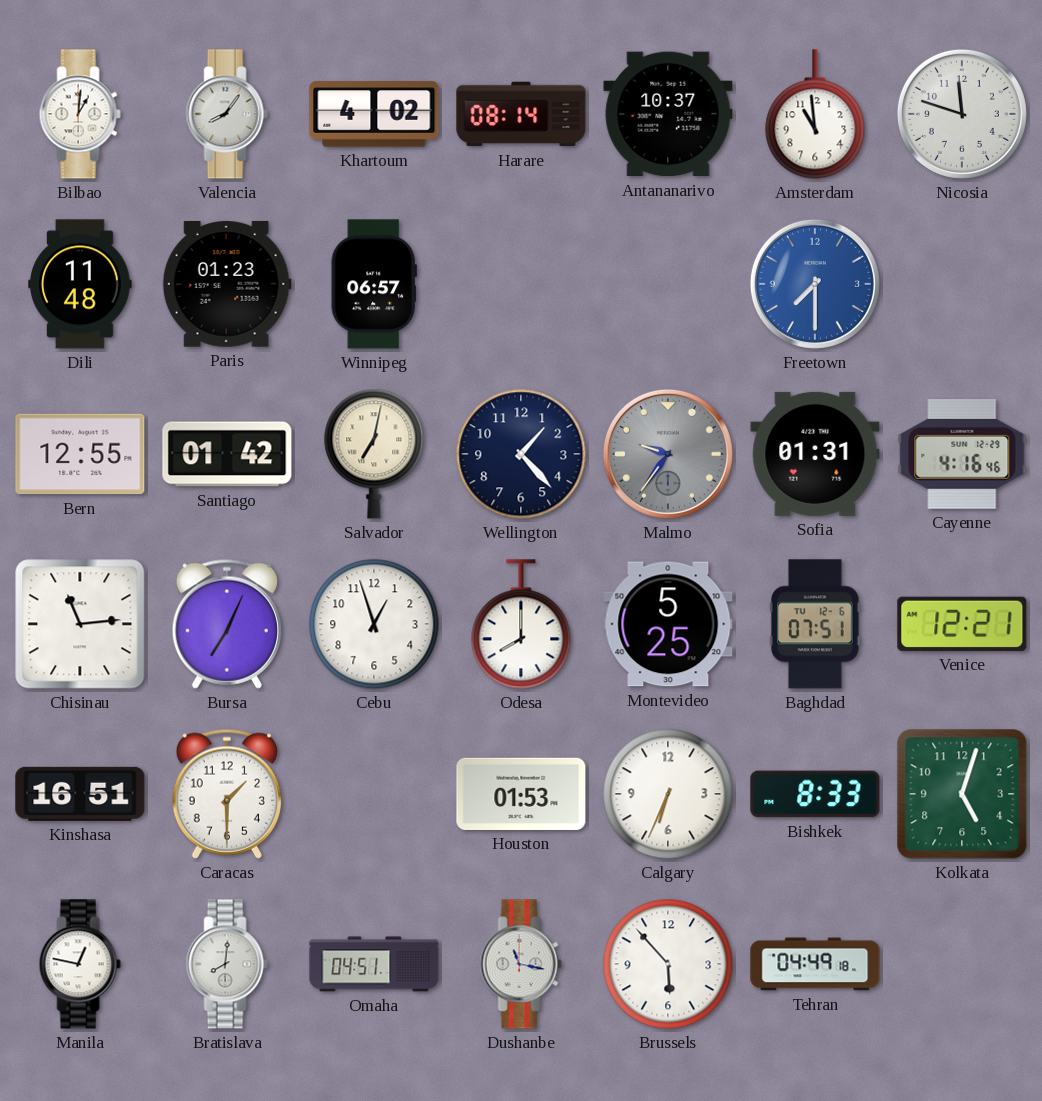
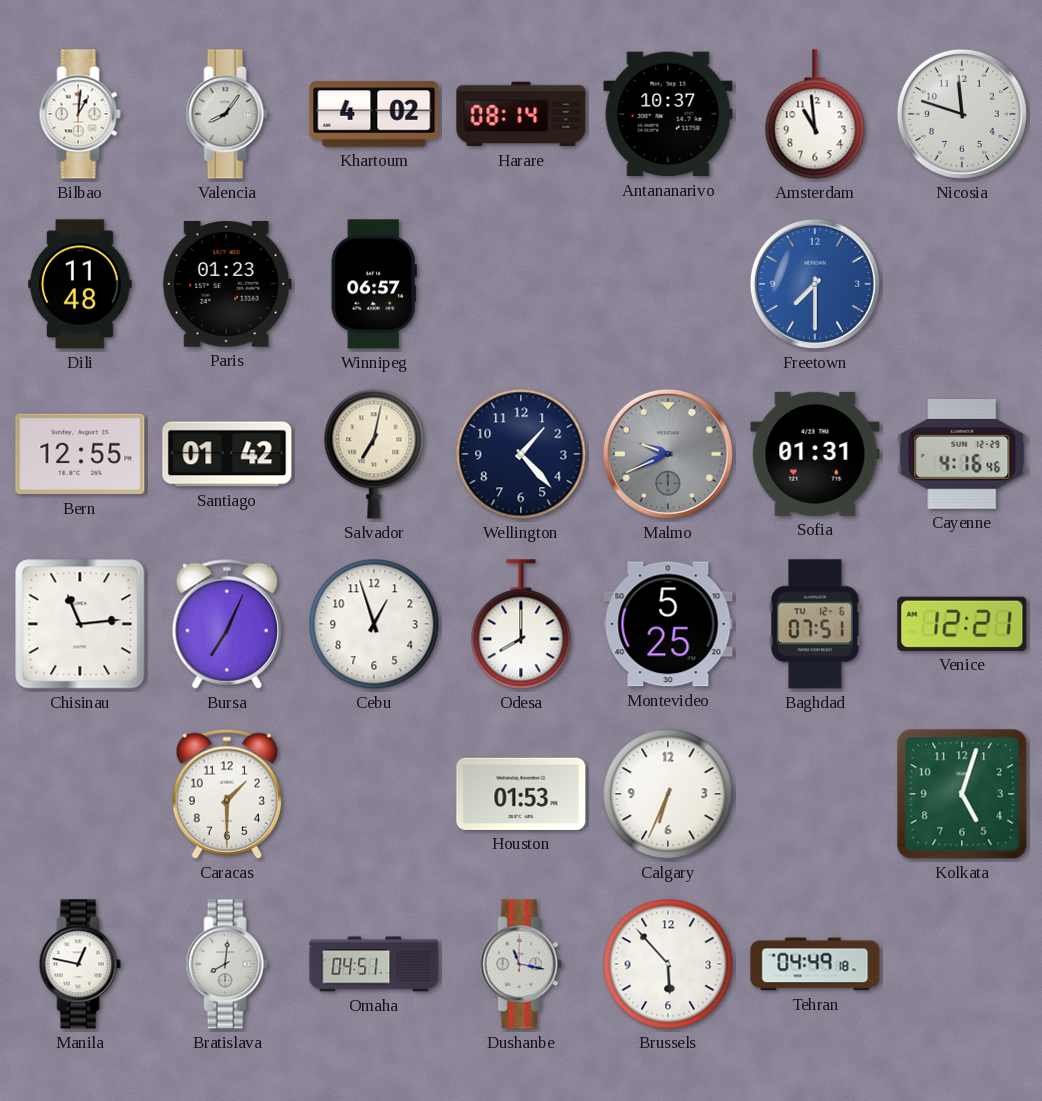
Malmo: 9:36 -> 9:41 (668, 454)
Kinshasa: 16:51 -> none (80, 794)
Bishkek: 8:33 -> none (815, 794)
